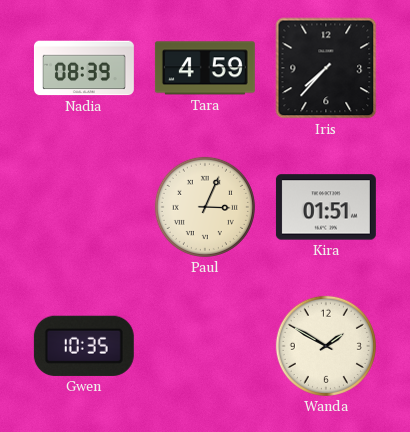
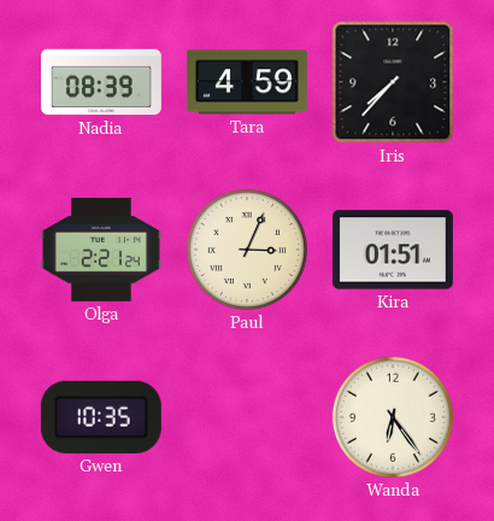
Olga: none -> 2:21 (101, 251)
Wanda: 1:50 -> 6:24 (393, 417)
